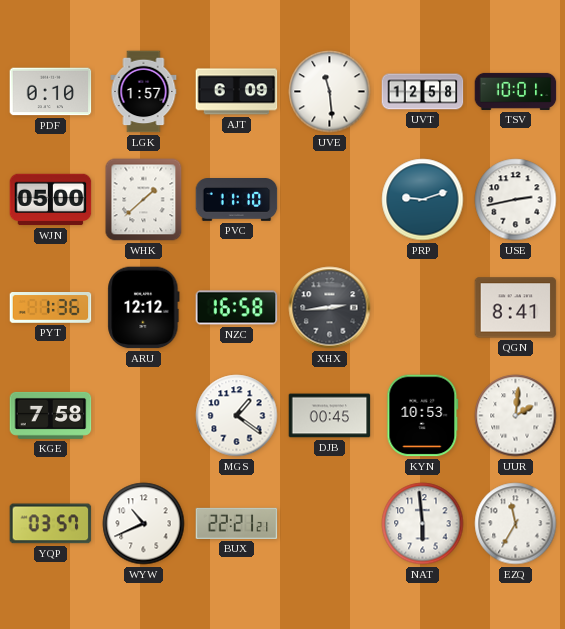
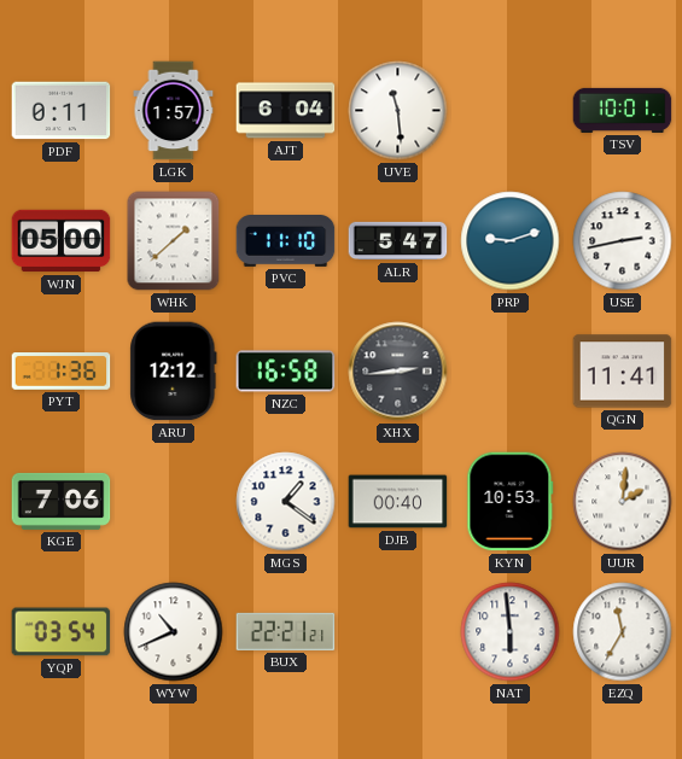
PDF: 0:10 -> 0:11 (62, 111)
AJT: 6:09 -> 6:04 (286, 111)
UVT: 12:58 -> none (423, 92)
ALR: none -> 5:47 (398, 241)
QGN: 8:41 -> 11:41 (623, 372)
KGE: 7:58 -> 7:06 (62, 501)
DJB: 00:45 -> 00:40 (398, 502)
YQP: 03:57 -> 03:54 (62, 632)
